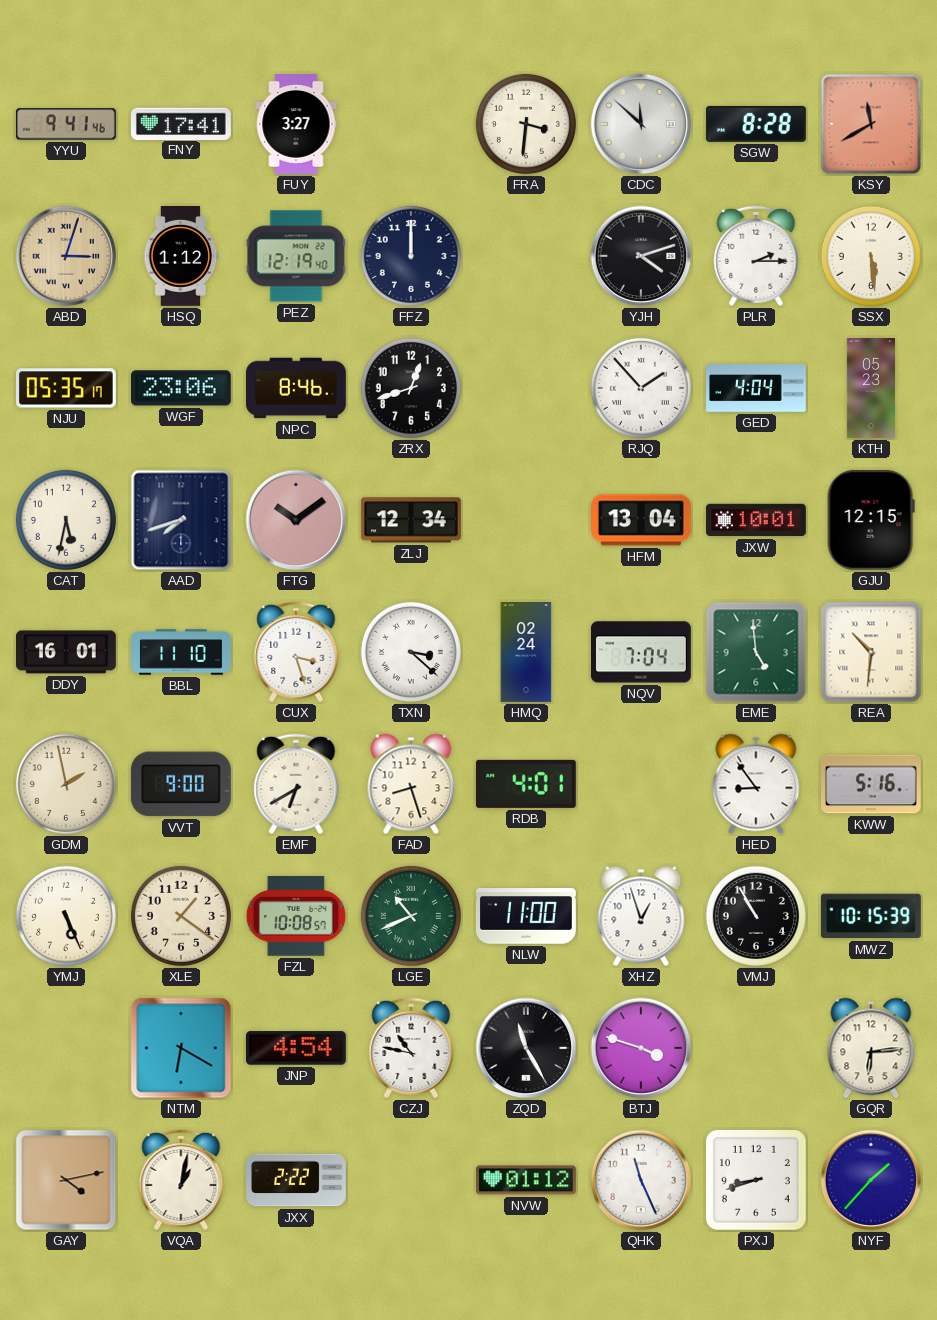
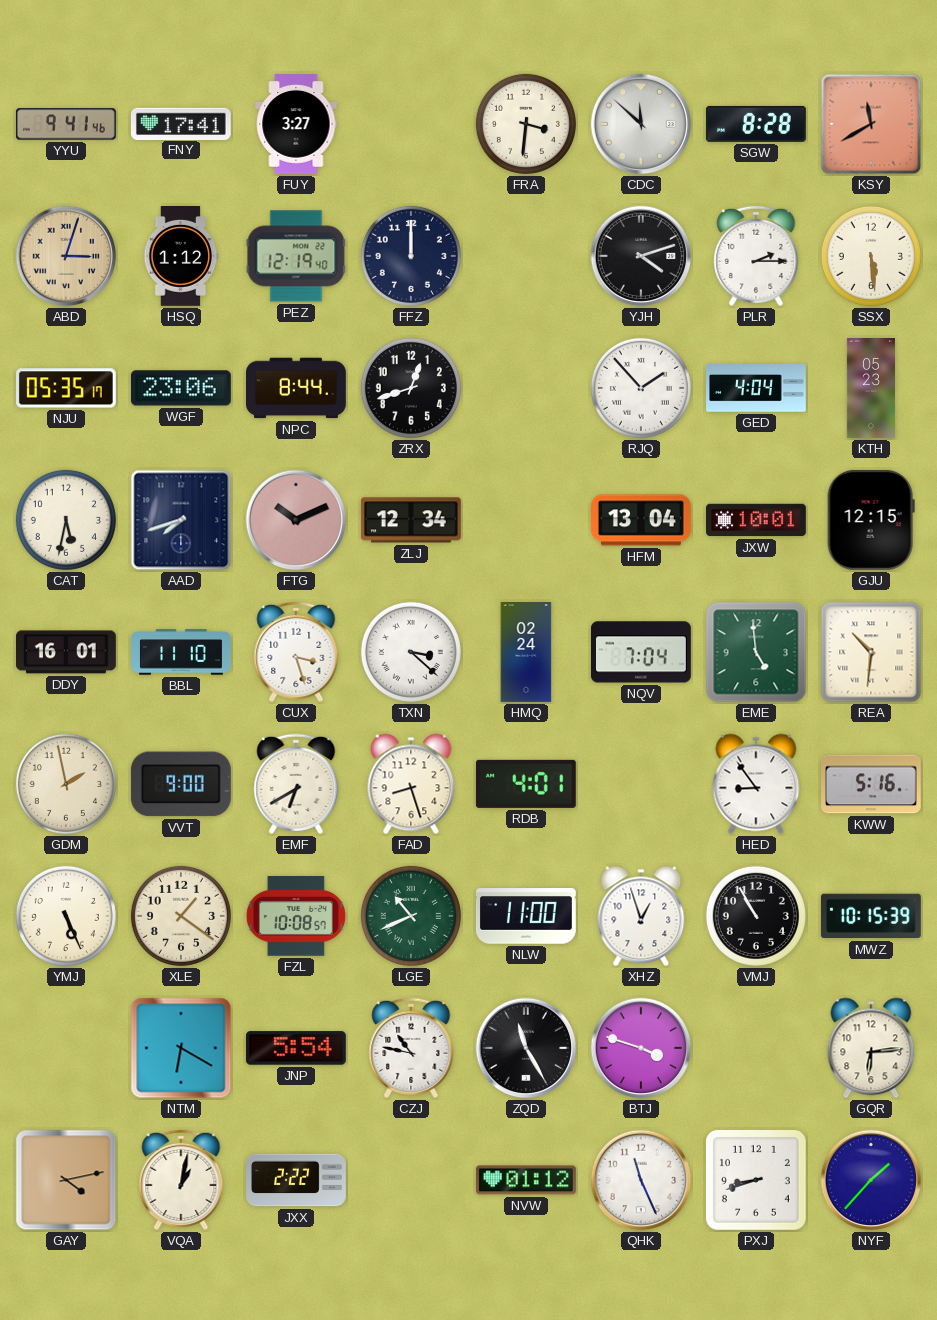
NPC: 8:46 -> 8:44 (297, 388)
FTG: 10:09 -> 10:11 (296, 520)
JNP: 4:54 -> 5:54 (296, 1048)
